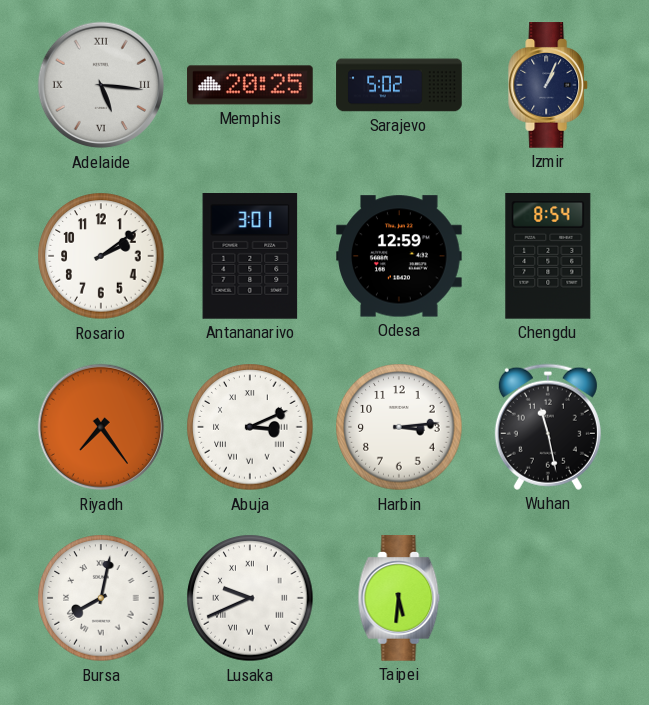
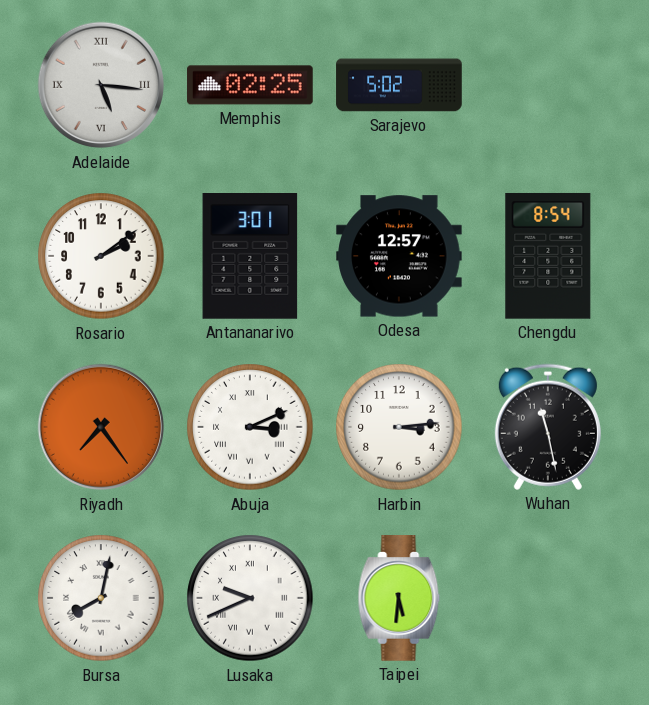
Memphis: 20:25 -> 02:25 (250, 85)
Izmir: 1:04 -> none (549, 85)
Odesa: 12:59 -> 12:57 (399, 256)
